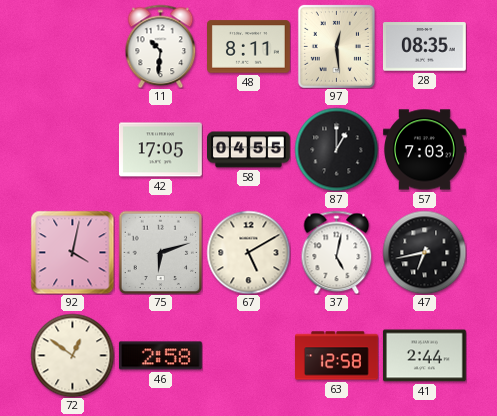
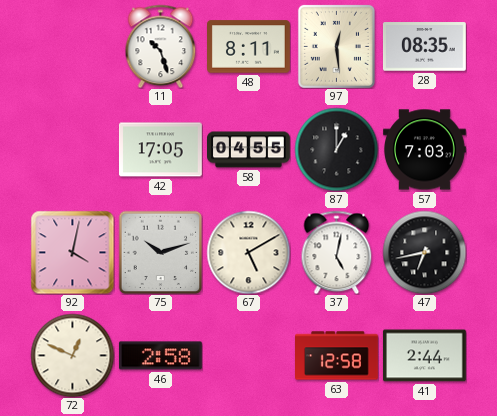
11: 10:31 -> 10:27 (161, 46)
75: 6:12 -> 10:12 (160, 252)
72: 12:51 -> 12:49 (72, 355)
